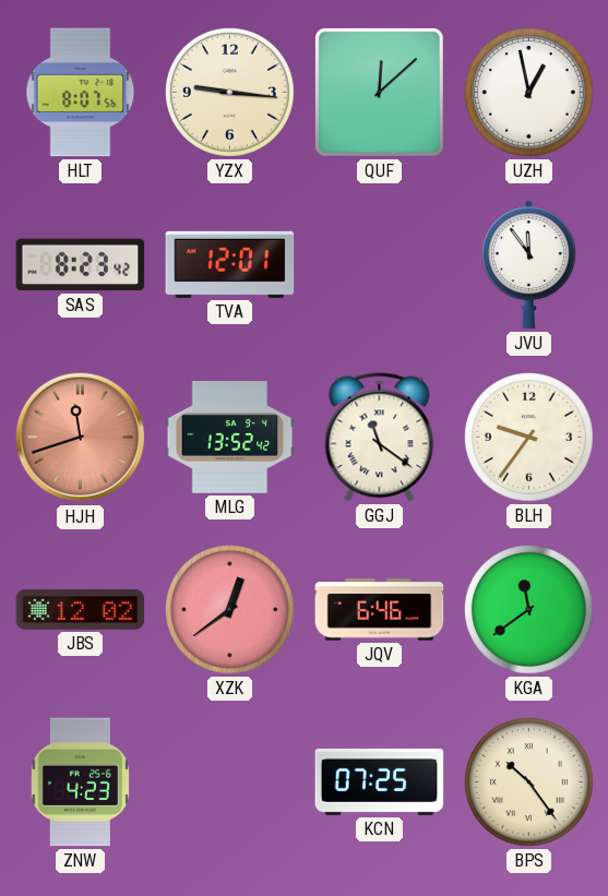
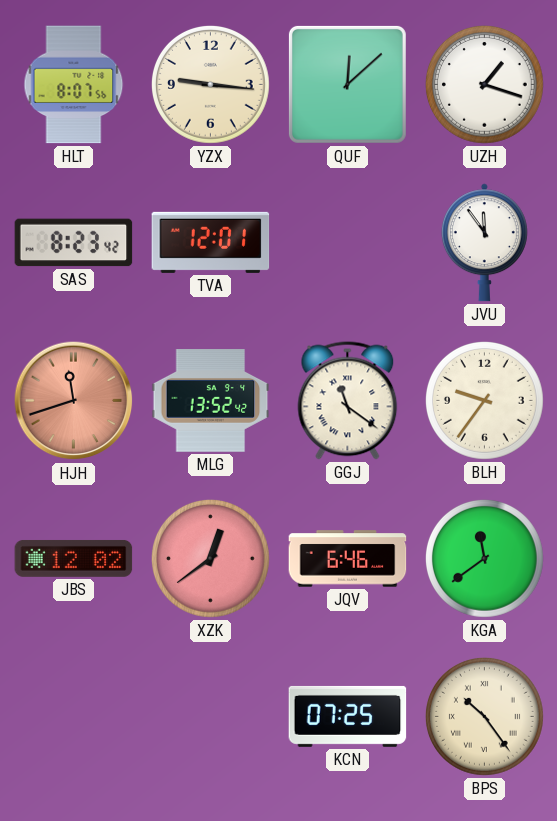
UZH: 12:58 -> 1:18 (485, 85)
ZNW: 4:23 -> none (81, 782)
